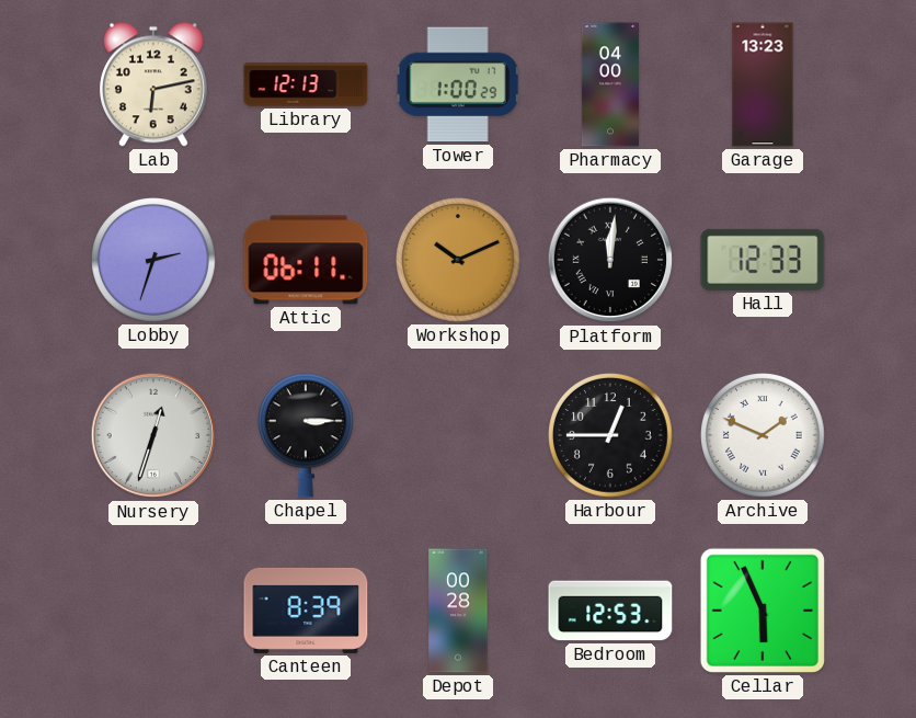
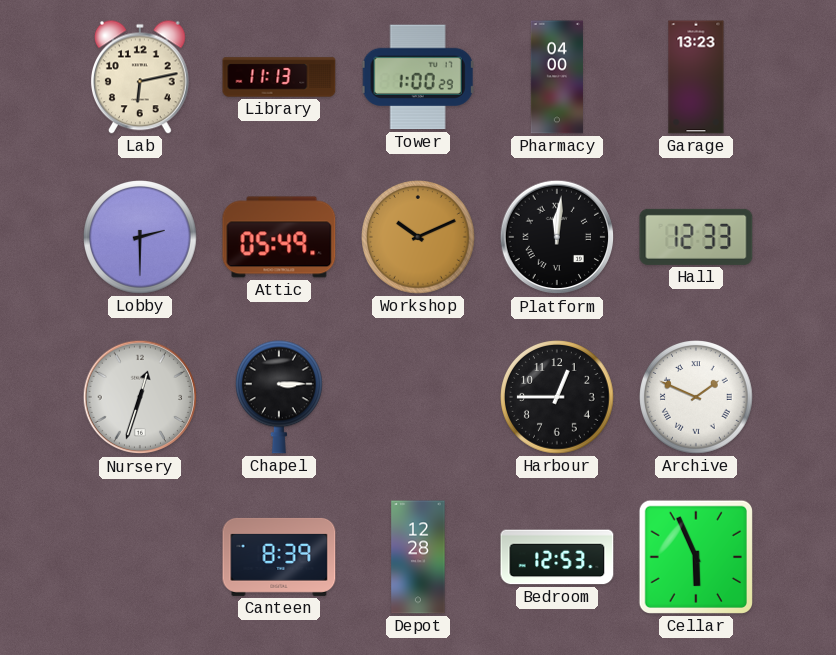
Library: 12:13 -> 11:13 (279, 77)
Lobby: 2:33 -> 2:30 (141, 238)
Attic: 06:11 -> 05:49 (279, 237)
Depot: 00:28 -> 12:28 (418, 557)
